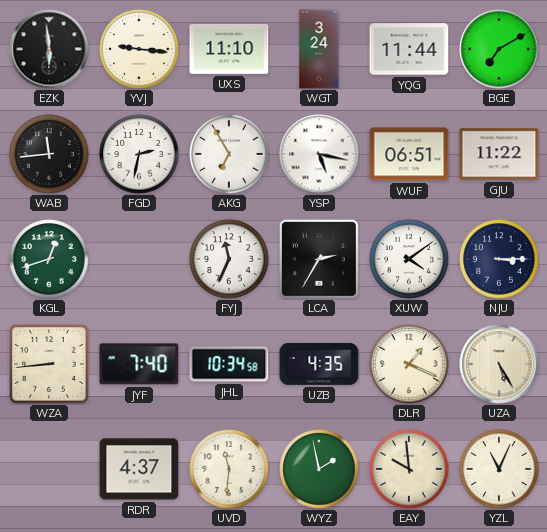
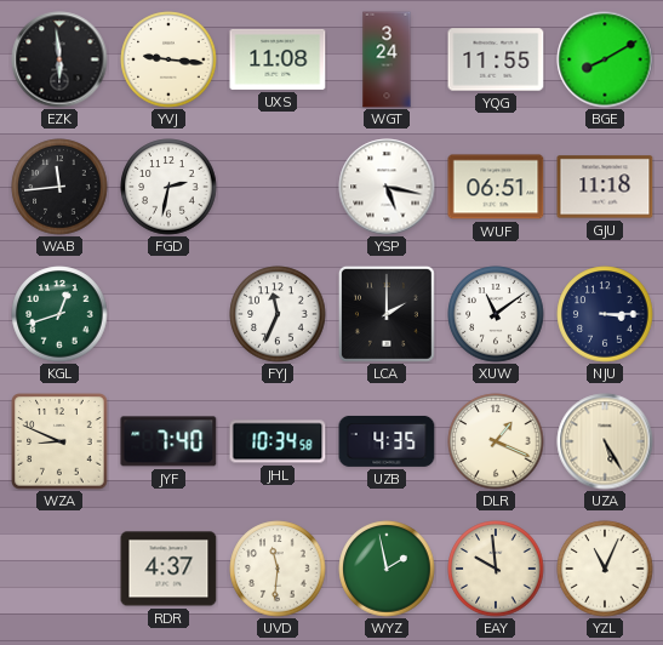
UXS: 11:10 -> 11:08 (278, 59)
YQG: 11:44 -> 11:55 (496, 59)
BGE: 7:10 -> 8:10 (605, 59)
AKG: 6:55 -> none (229, 154)
GJU: 11:22 -> 11:18 (605, 187)
LCA: 2:35 -> 2:00 (387, 314)
XUW: 4:09 -> 11:09 (496, 314)
WZA: 8:44 -> 8:49 (59, 441)
